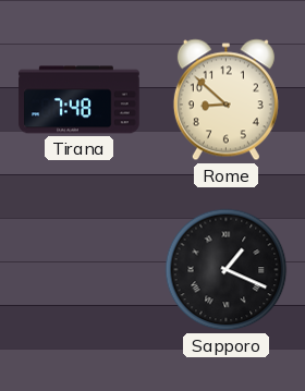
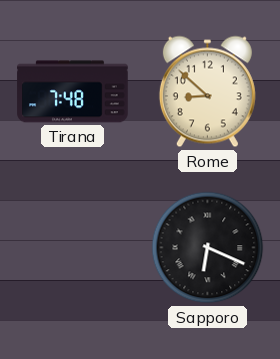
Sapporo: 1:19 -> 6:19 (208, 248)
